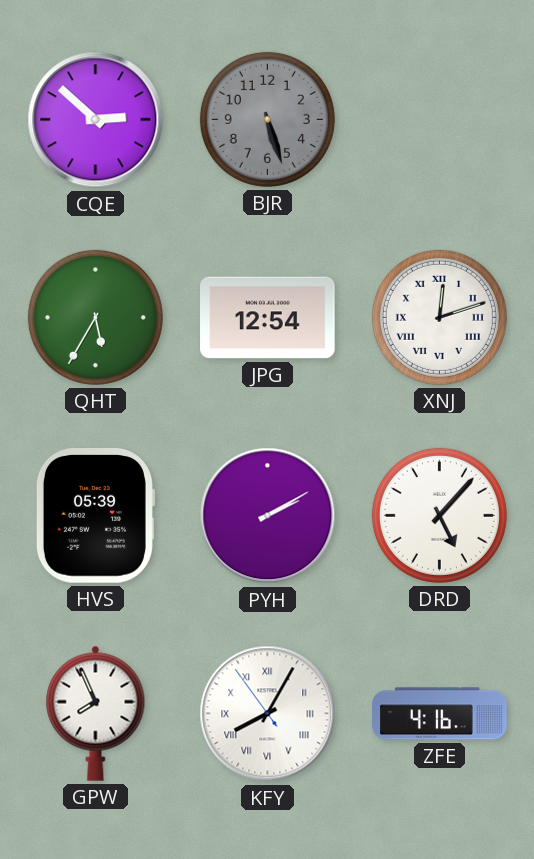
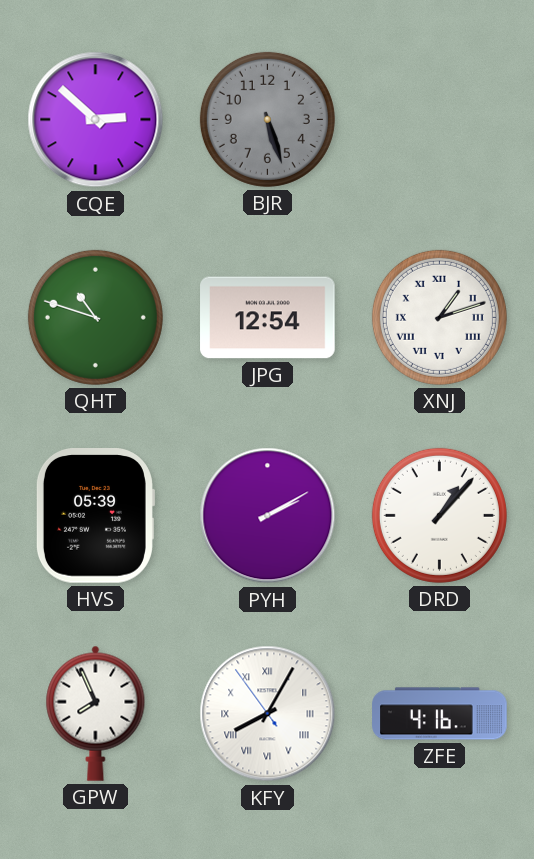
QHT: 5:35 -> 10:48 (95, 317)
XNJ: 12:12 -> 1:12 (439, 317)
DRD: 5:07 -> 1:07 (439, 515)
